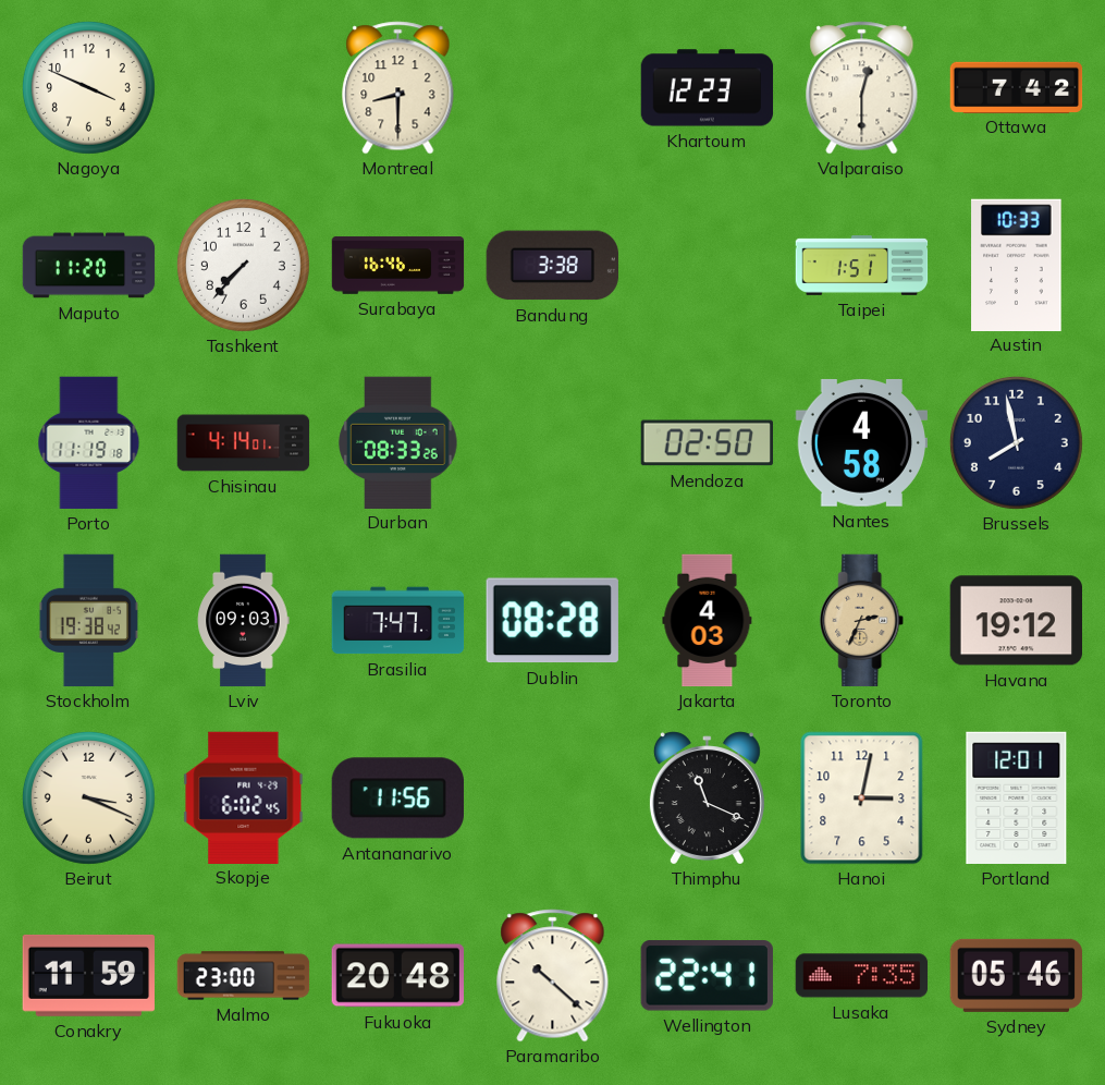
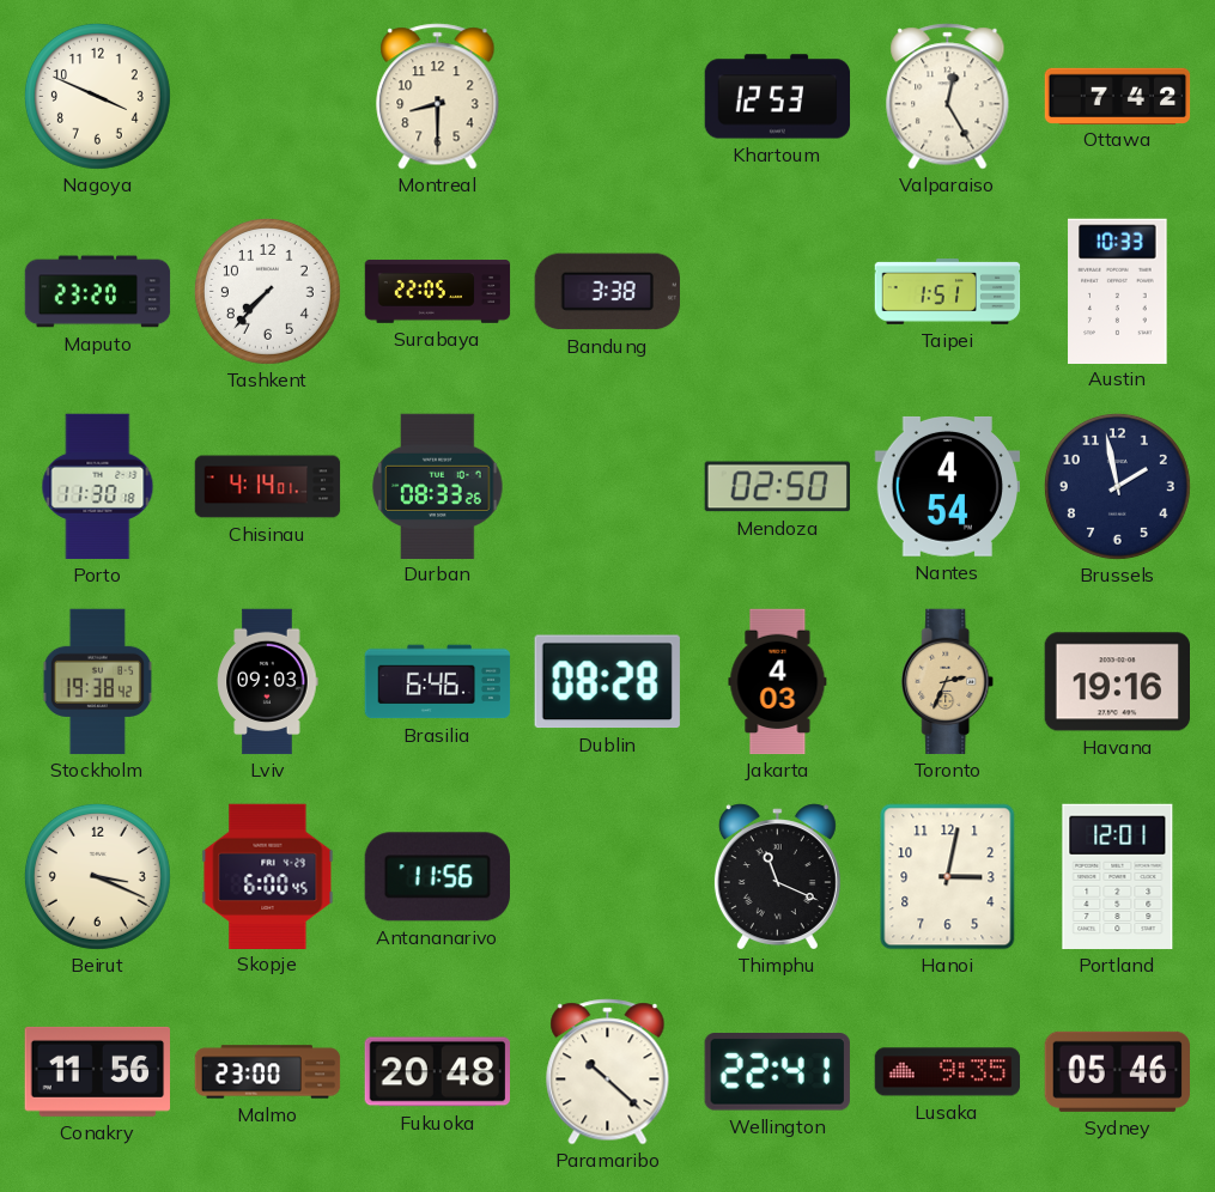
Khartoum: 12:23 -> 12:53 (778, 97)
Valparaiso: 12:30 -> 12:25 (948, 97)
Maputo: 11:20 -> 23:20 (98, 292)
Surabaya: 16:46 -> 22:05 (438, 292)
Porto: 11:19 -> 11:30 (98, 487)
Nantes: 4:58 -> 4:54 (947, 487)
Brussels: 7:58 -> 1:58 (1117, 486)
Brasilia: 7:47 -> 6:46 (438, 682)
Havana: 19:12 -> 19:16 (1117, 682)
Skopje: 6:02 -> 6:00 (268, 876)
Conakry: 11:59 -> 11:56 (97, 1071)
Lusaka: 7:35 -> 9:35 (948, 1072)
